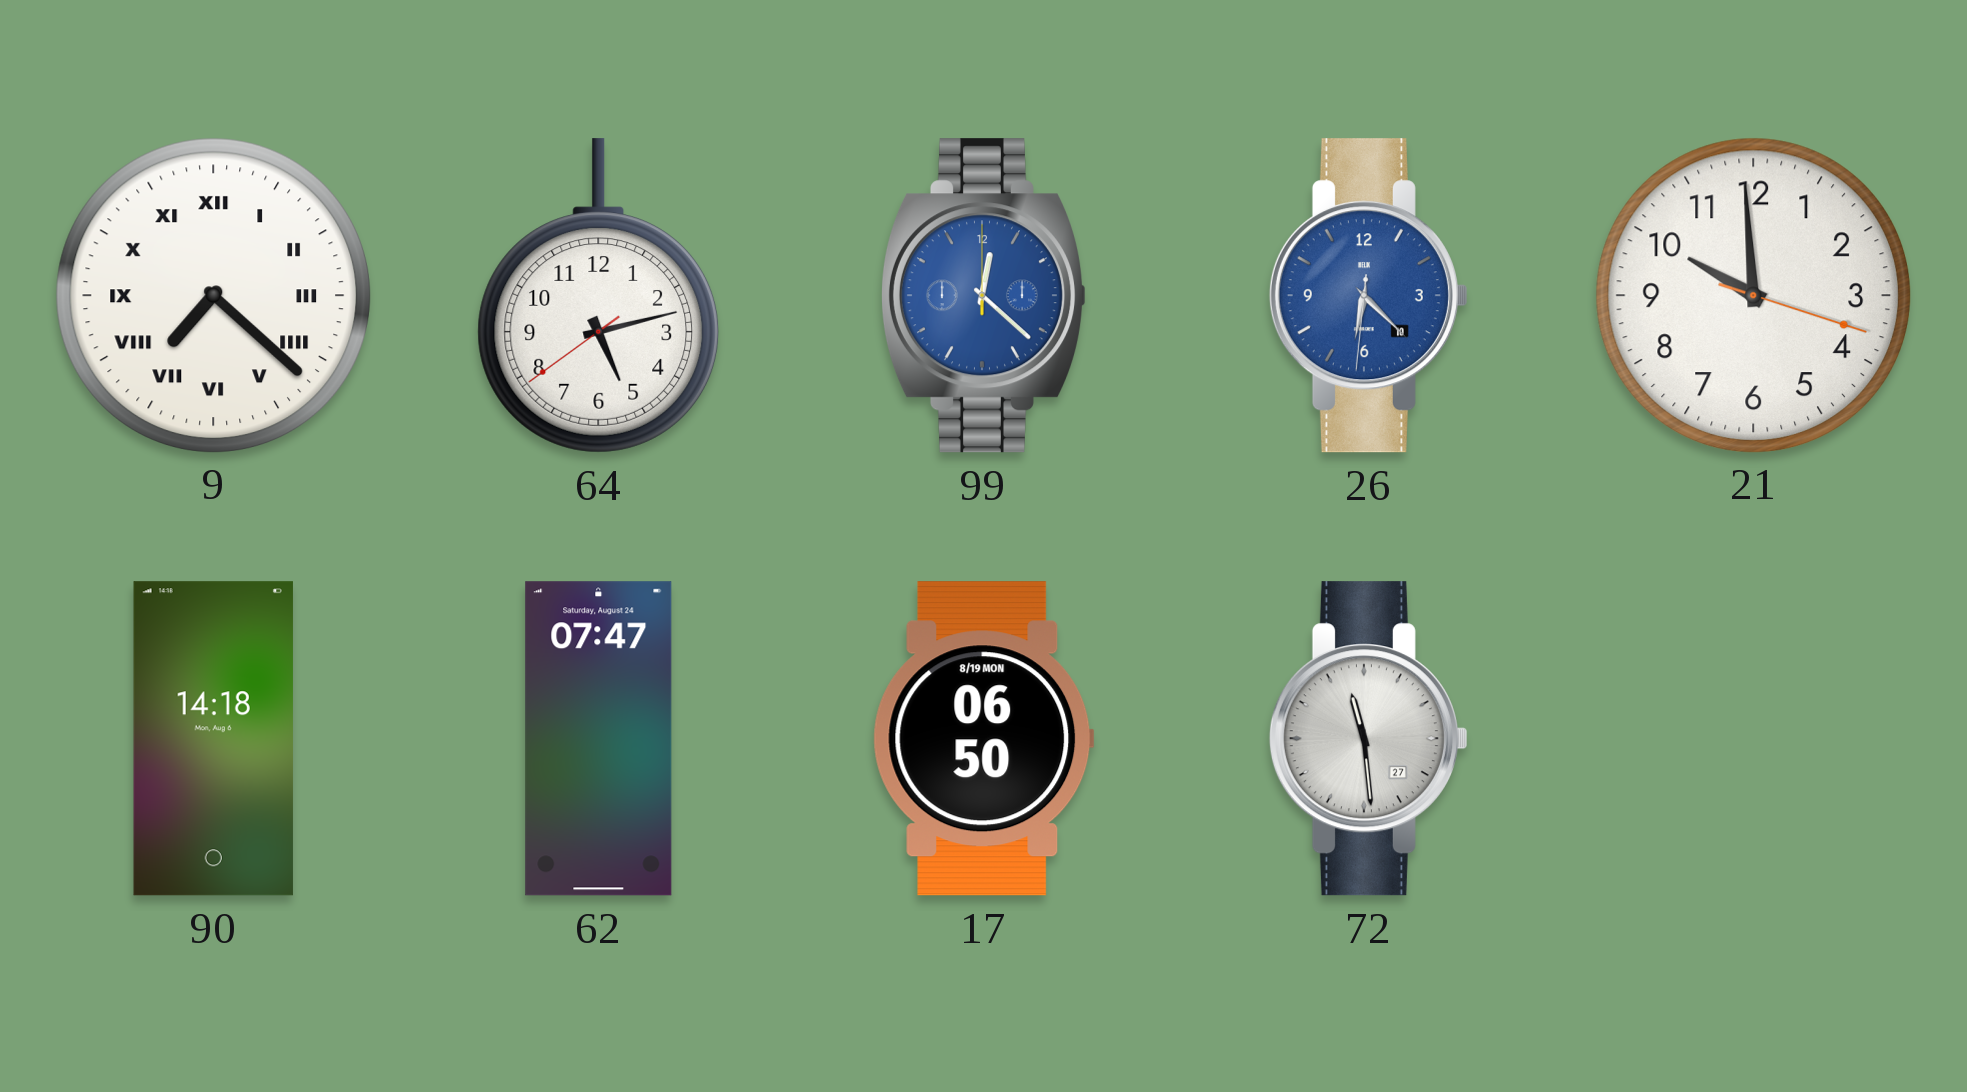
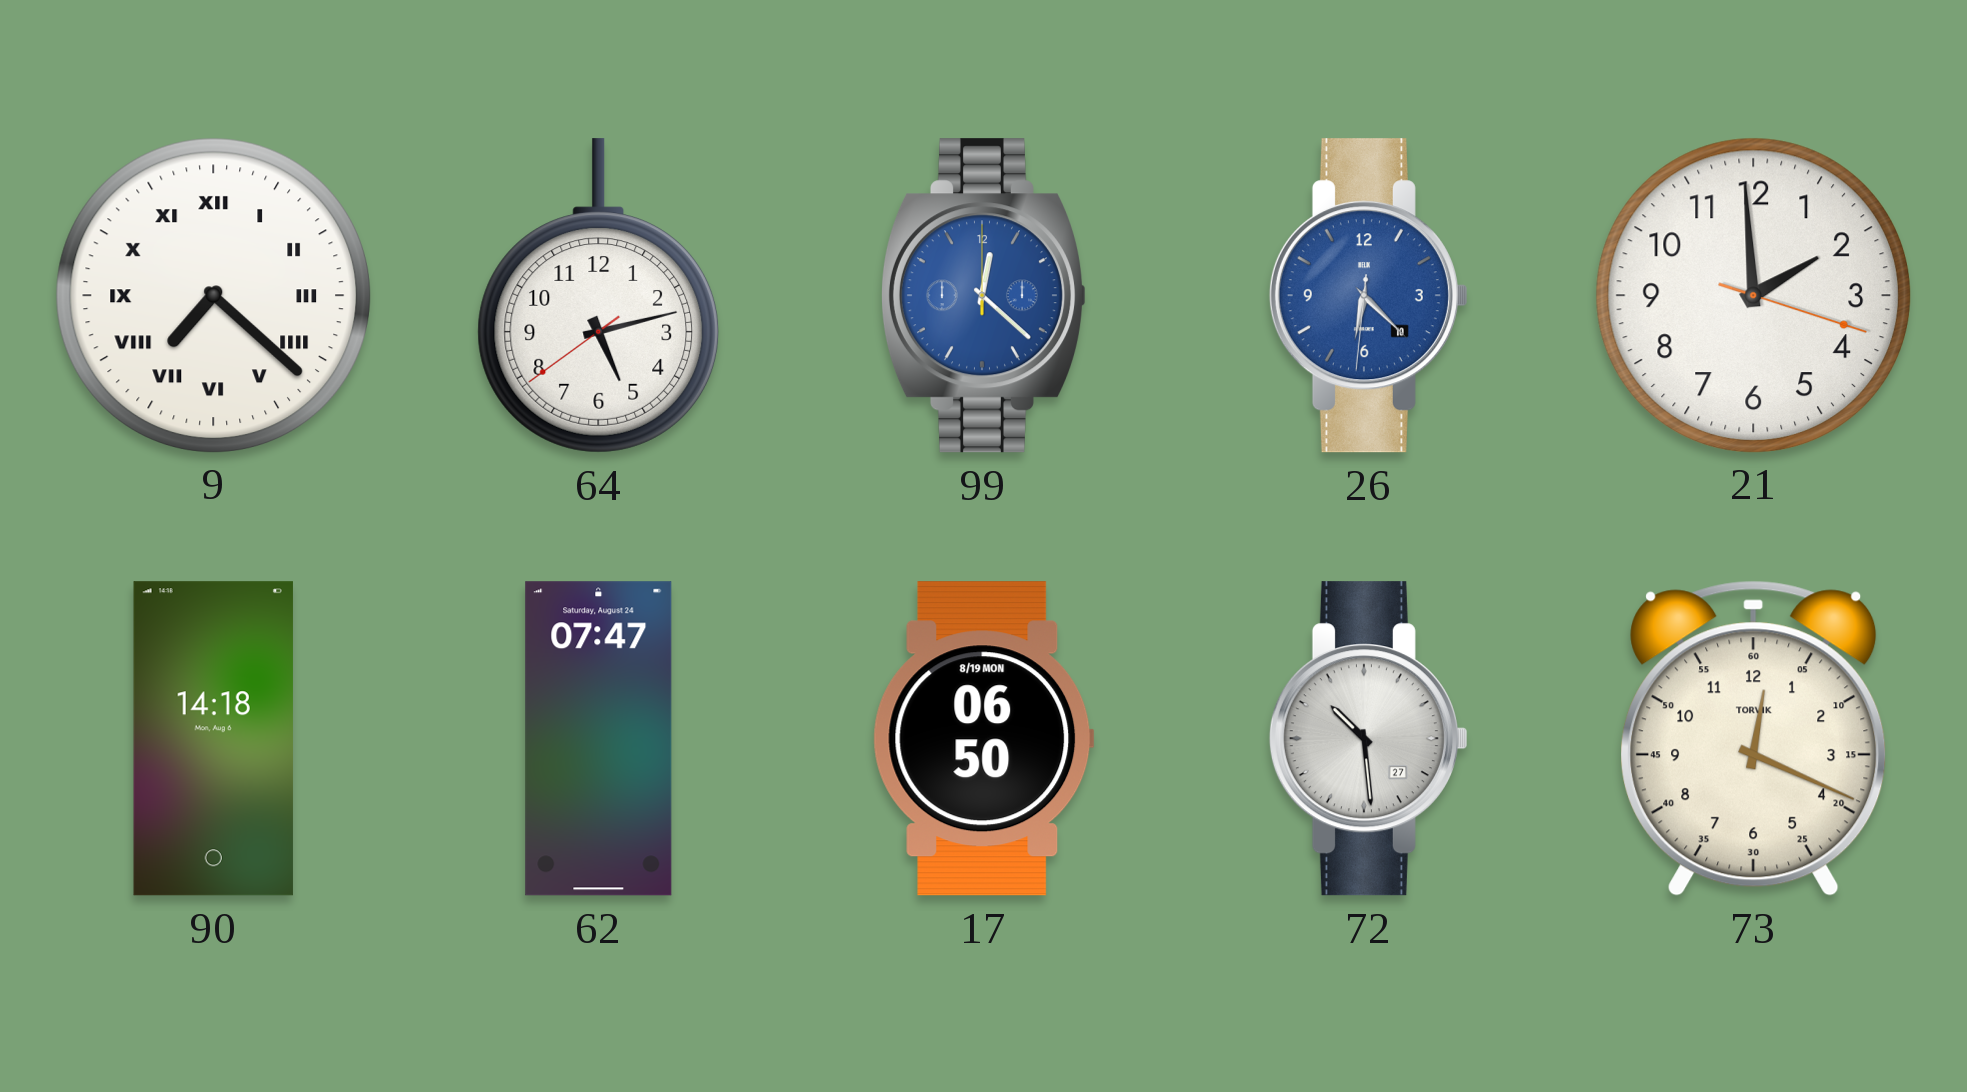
21: 9:59 -> 1:59 (1753, 295)
72: 11:29 -> 10:29 (1368, 739)
73: none -> 12:19 (1754, 738)
